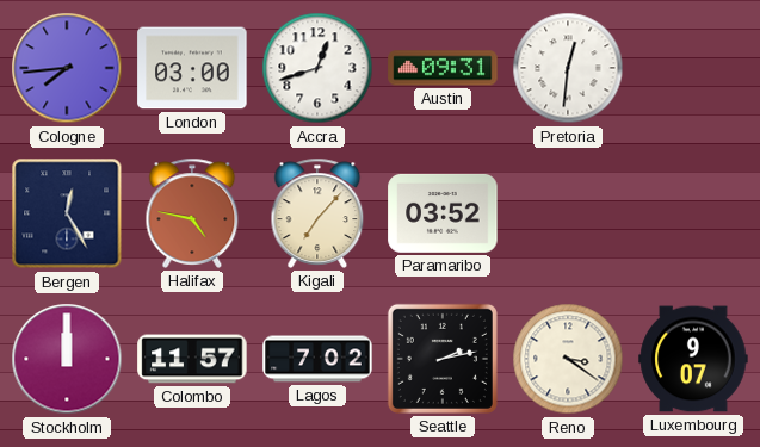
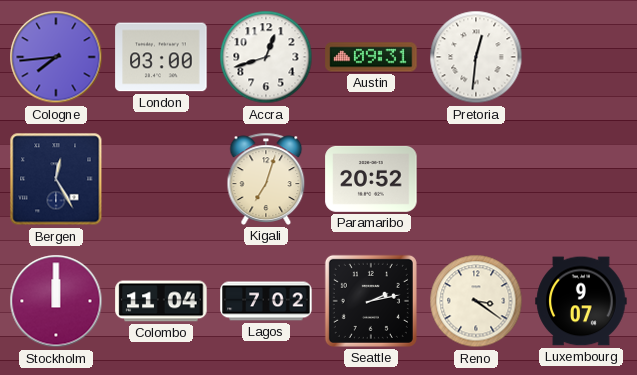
Halifax: 4:47 -> none (192, 213)
Kigali: 7:07 -> 7:03 (266, 179)
Paramaribo: 03:52 -> 20:52 (371, 179)
Colombo: 11:57 -> 11:04 (161, 301)
